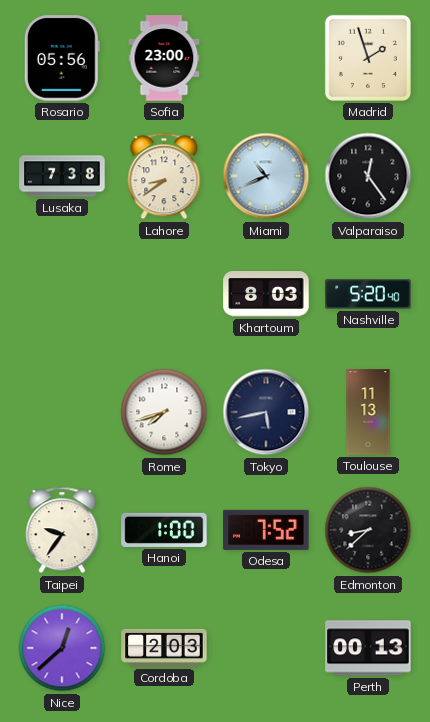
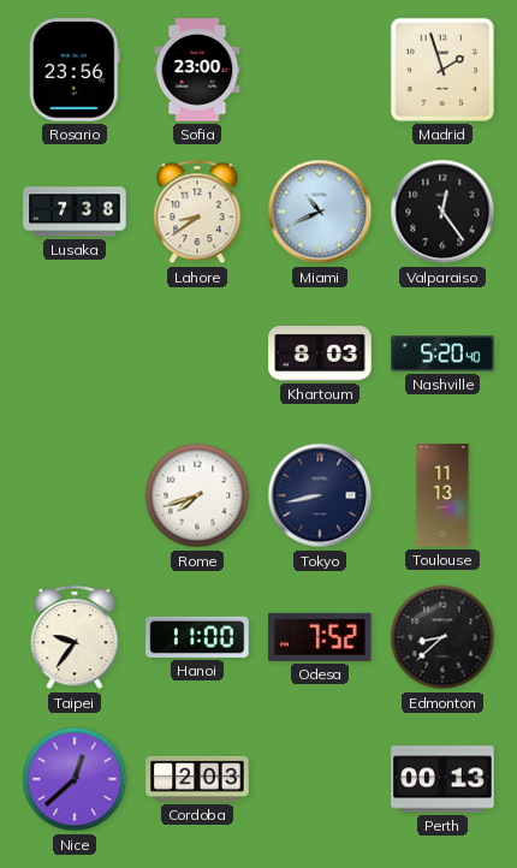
Rosario: 05:56 -> 23:56 (75, 70)
Tokyo: 5:43 -> 8:43 (320, 495)
Hanoi: 1:00 -> 11:00 (197, 637)
